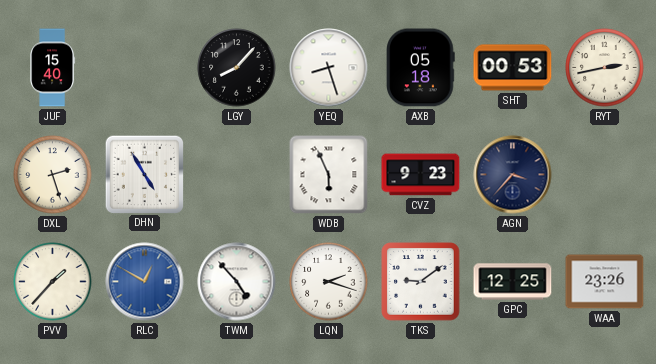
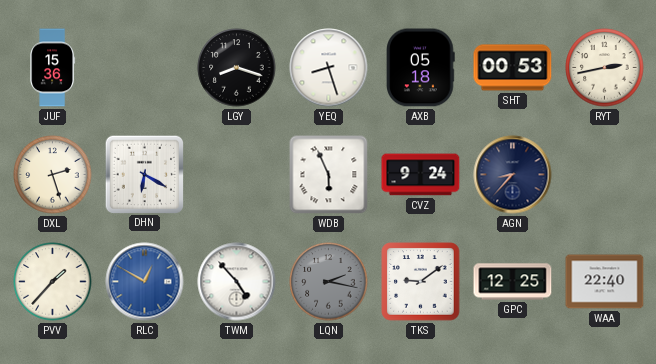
JUF: 15:40 -> 15:36 (53, 68)
LGY: 8:07 -> 8:18 (237, 68)
DHN: 4:55 -> 6:20 (145, 174)
CVZ: 9:23 -> 9:24 (421, 175)
AGN: 3:37 -> 8:37 (513, 175)
LQN: 2:18 -> 2:17 (329, 282)
LQN dial: white -> grey (329, 282)
WAA: 23:26 -> 22:40 (605, 282)
